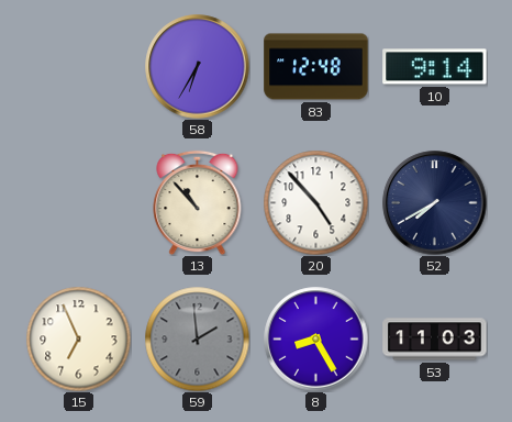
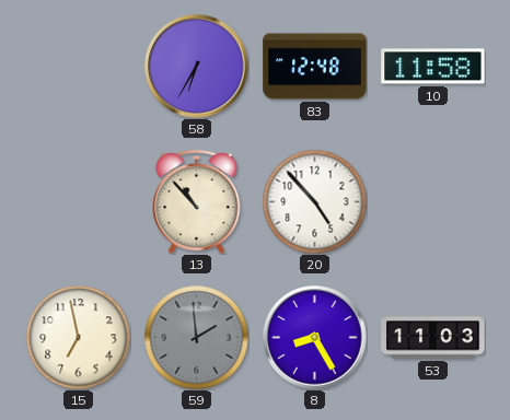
10: 9:14 -> 11:58 (433, 67)
52: 7:40 -> none (435, 203)
15: 6:56 -> 6:58 (78, 337)
